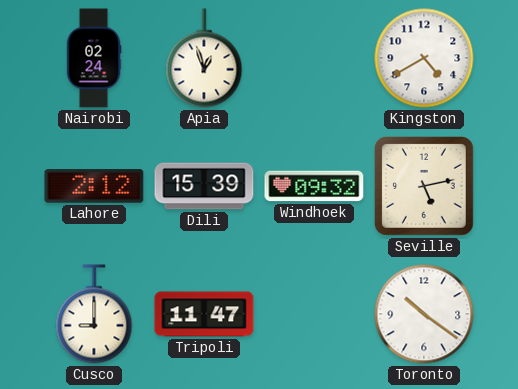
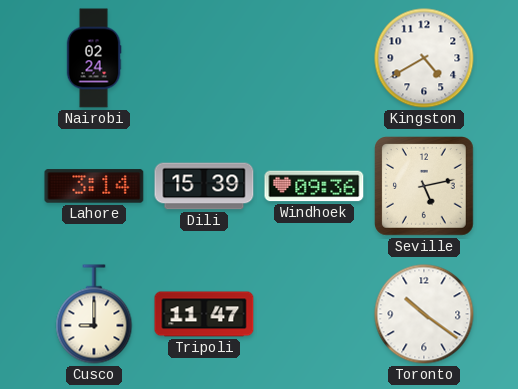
Apia: 12:57 -> none (204, 58)
Lahore: 2:12 -> 3:14 (94, 186)
Windhoek: 09:32 -> 09:36 (314, 186)
